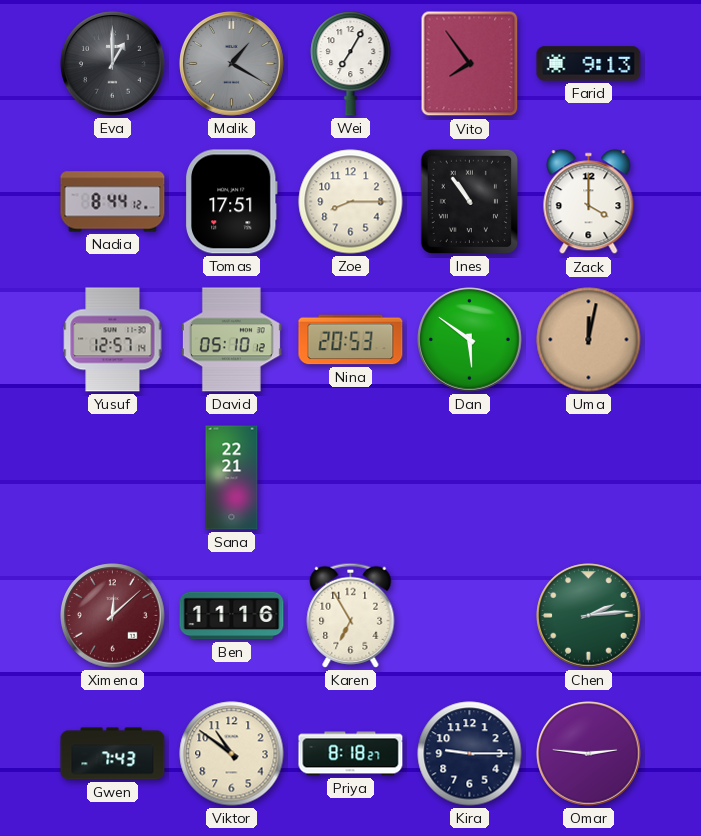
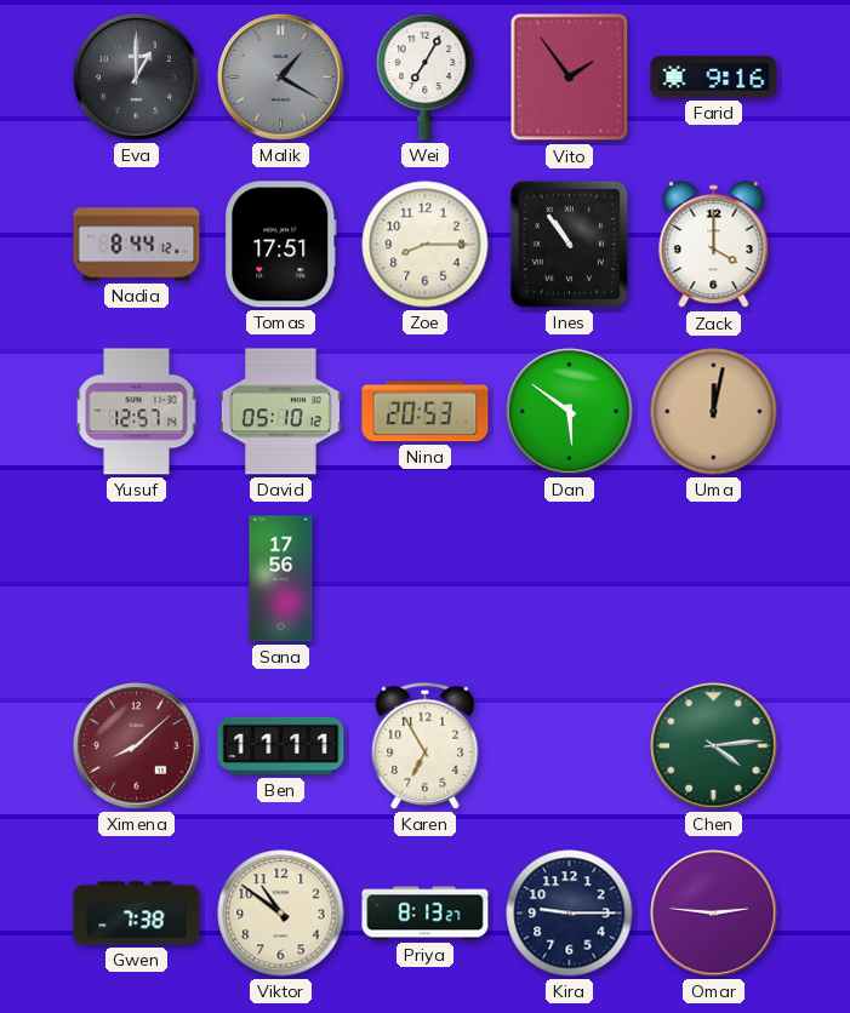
Vito: 7:54 -> 1:54 (570, 78)
Farid: 9:13 -> 9:16 (714, 78)
Sana: 22:21 -> 17:56 (281, 579)
Ximena: 12:08 -> 8:08 (137, 746)
Ben: 11:16 -> 11:11 (281, 746)
Chen: 2:14 -> 4:14 (714, 746)
Gwen: 7:43 -> 7:38 (137, 914)
Priya: 8:18 -> 8:13 (426, 914)
